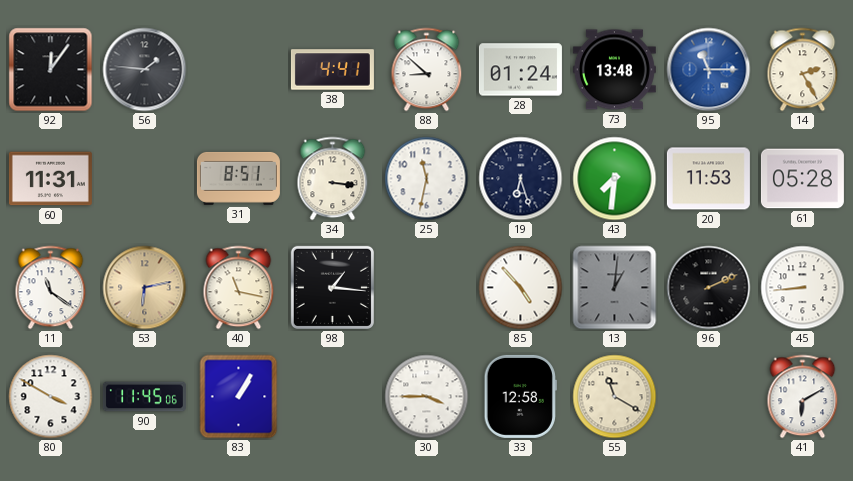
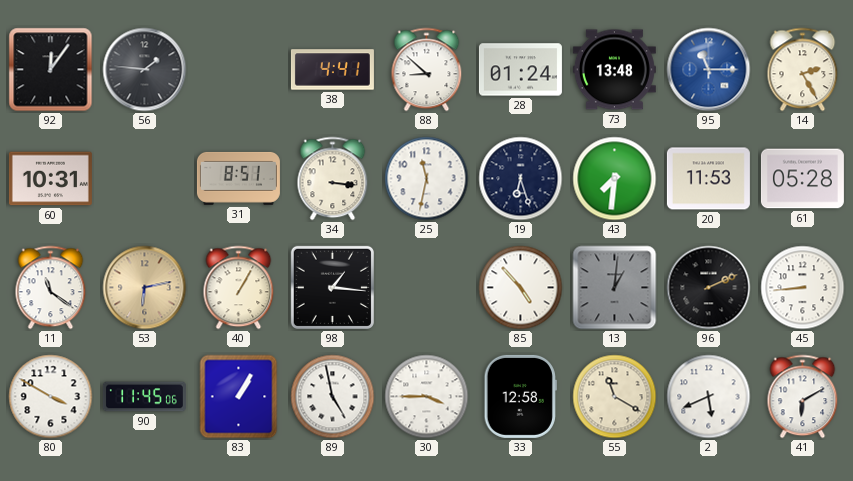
60: 11:31 -> 10:31 (50, 179)
40: 11:17 -> 1:05 (239, 288)
89: none -> 4:58 (333, 397)
2: none -> 5:41 (709, 397)
